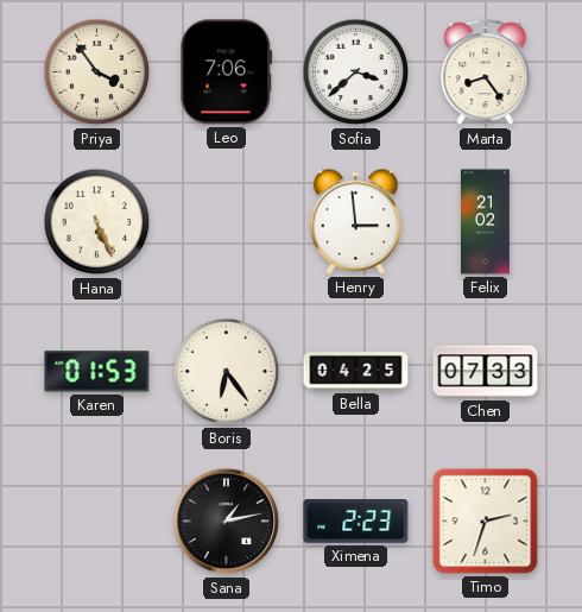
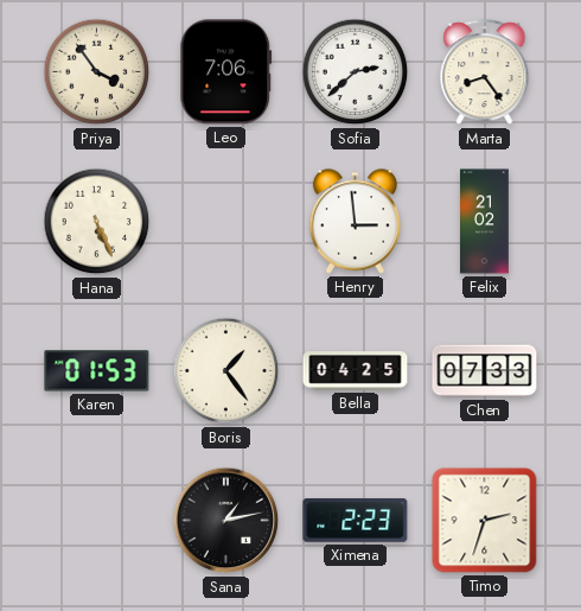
Sofia: 3:38 -> 2:38 (356, 72)
Boris: 6:24 -> 1:24 (226, 371)
